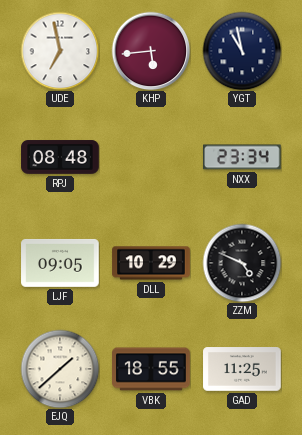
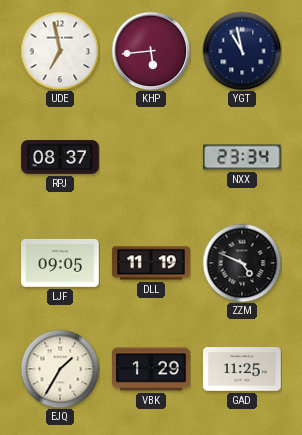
RPJ: 08:48 -> 08:37 (60, 157)
DLL: 10:29 -> 11:19 (151, 263)
EJQ: 1:38 -> 1:35 (60, 369)
VBK: 18:55 -> 1:29 (151, 369)
